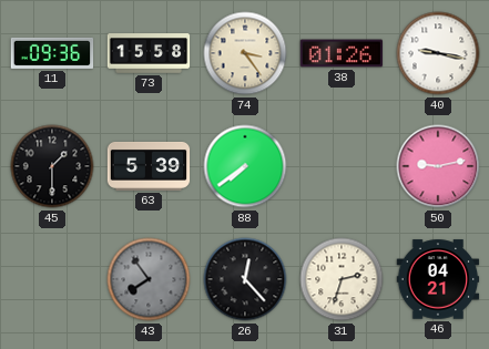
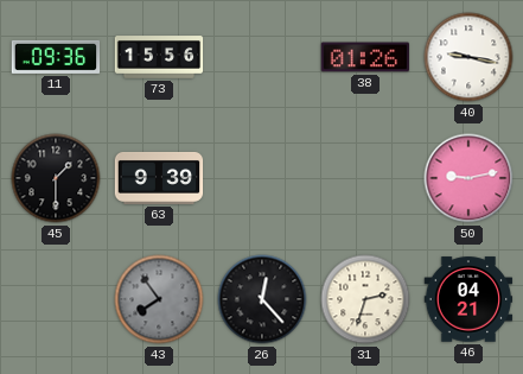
73: 15:58 -> 15:56 (159, 57)
74: 3:24 -> none (245, 53)
63: 5:39 -> 9:39 (159, 178)
88: 7:39 -> none (245, 166)
